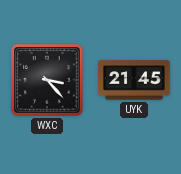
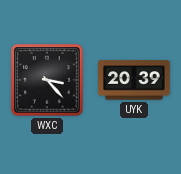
UYK: 21:45 -> 20:39 (134, 80)
